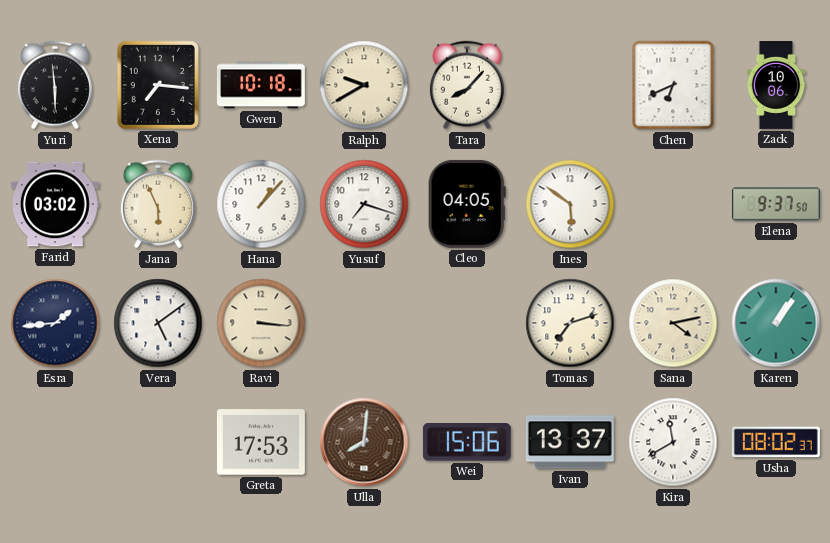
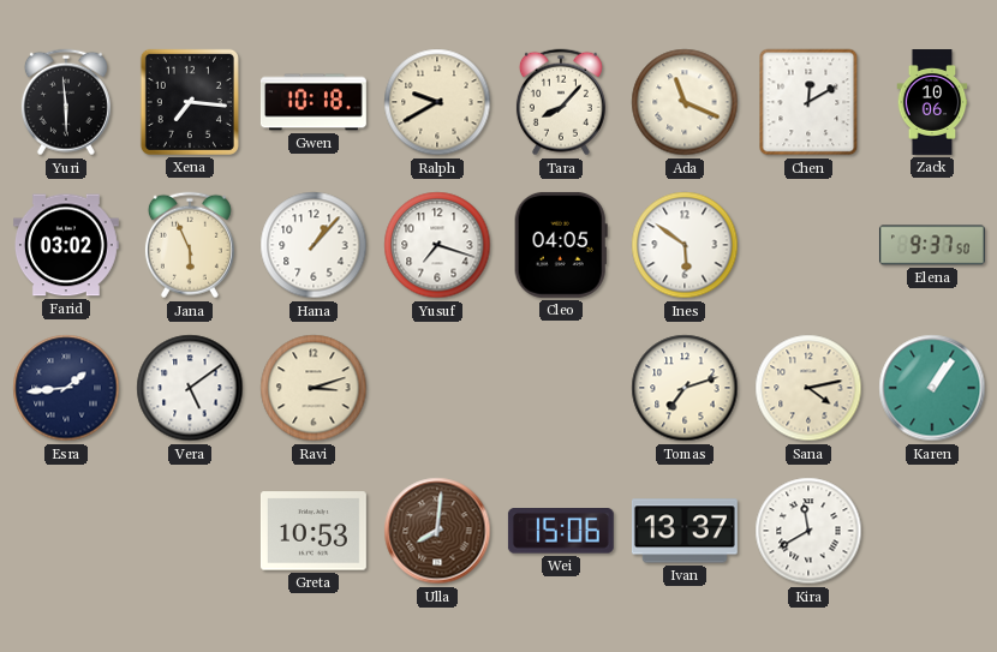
Ada: none -> 11:19 (685, 102)
Chen: 6:41 -> 12:10 (808, 102)
Ravi: 3:16 -> 3:12 (314, 388)
Greta: 17:53 -> 10:53 (314, 531)
Usha: 08:02 -> none (776, 442)
